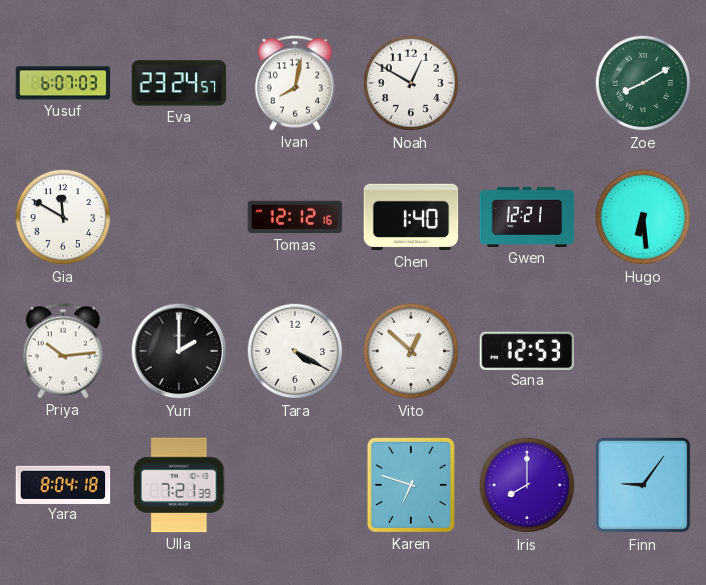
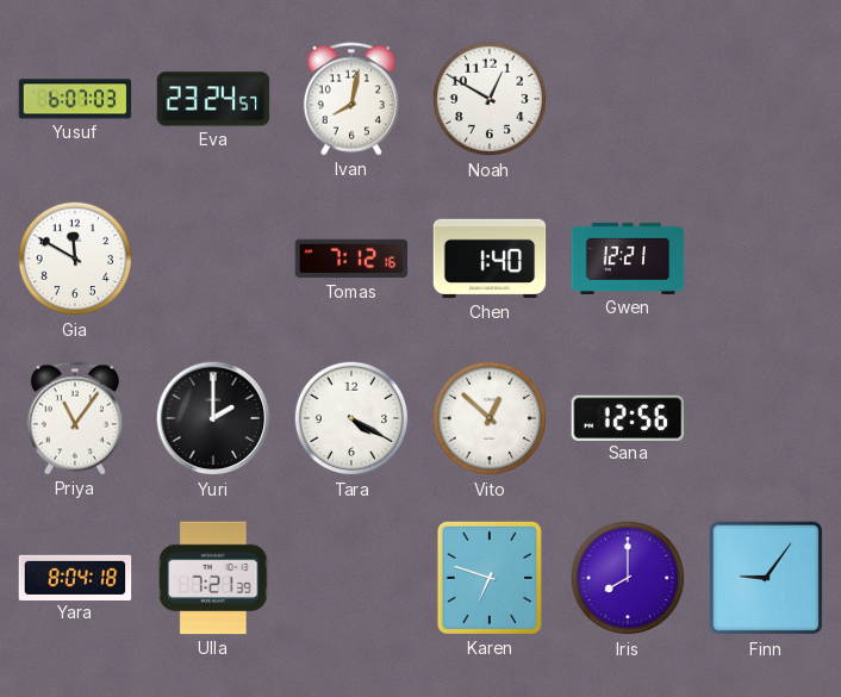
Zoe: 8:10 -> none (643, 83)
Tomas: 12:12 -> 7:12 (351, 259)
Hugo: 6:29 -> none (643, 217)
Priya: 10:14 -> 11:06 (75, 418)
Sana: 12:53 -> 12:56 (628, 417)
